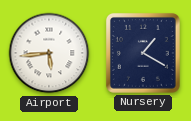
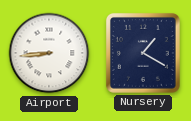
Airport: 5:44 -> 8:44 (49, 53)
